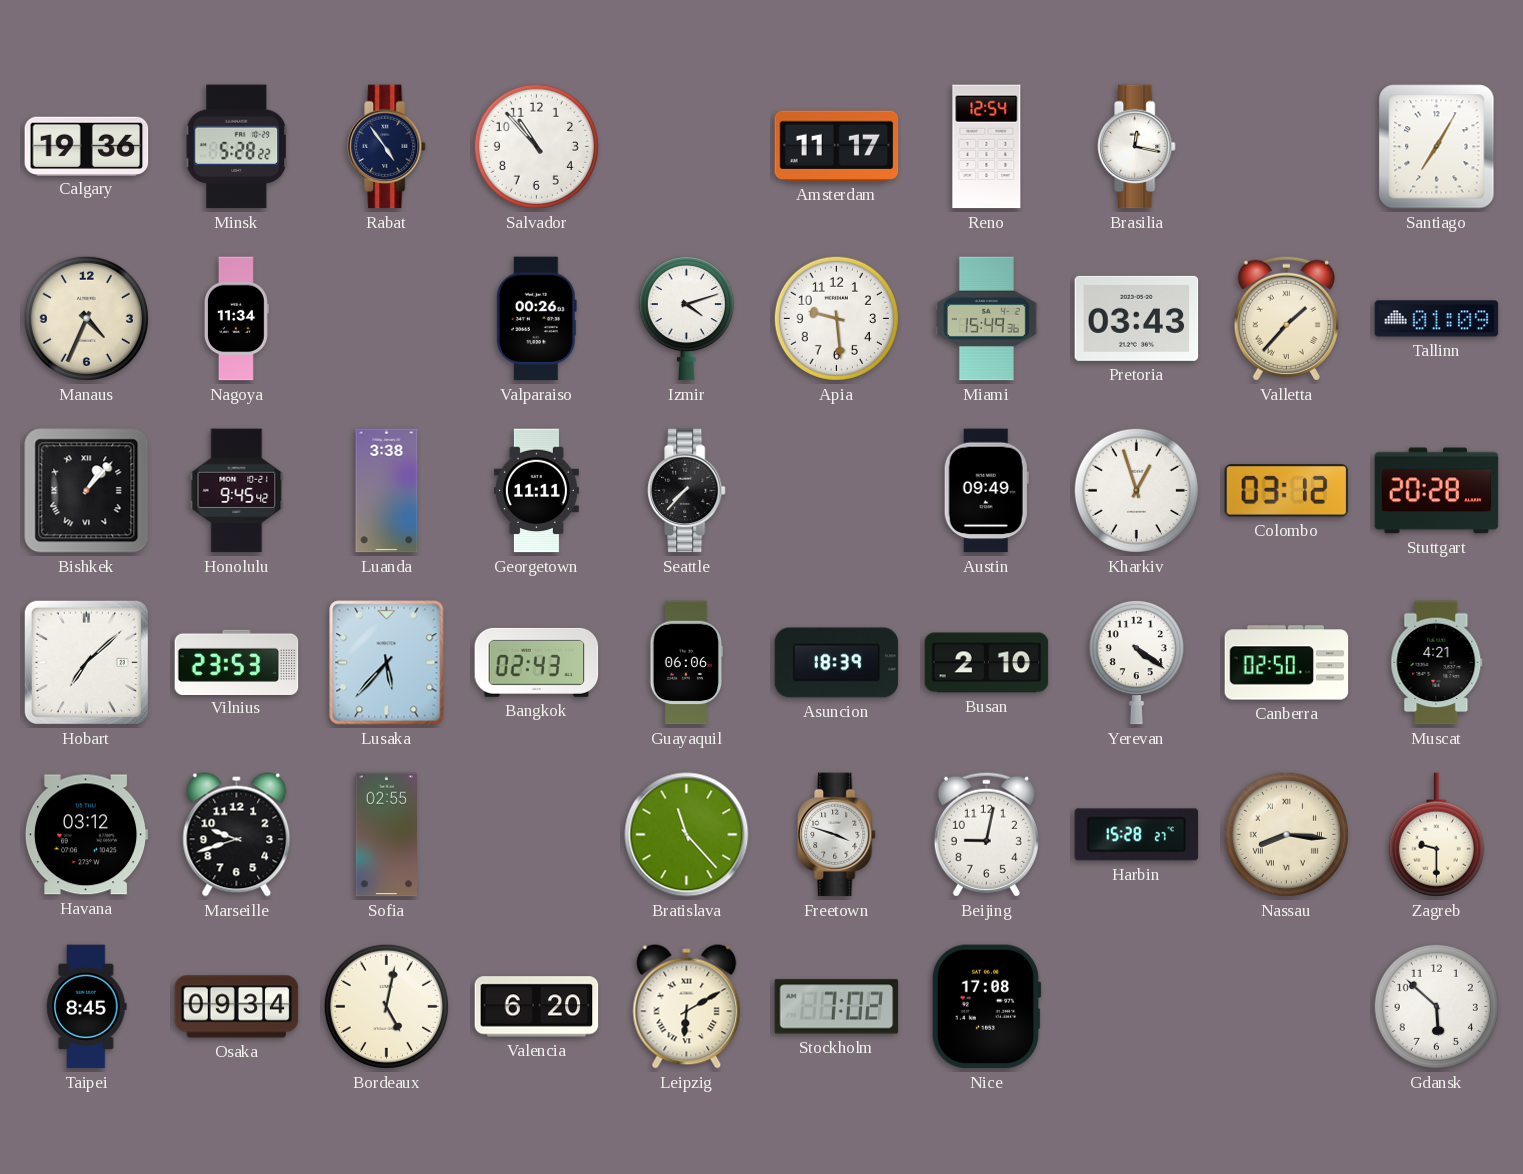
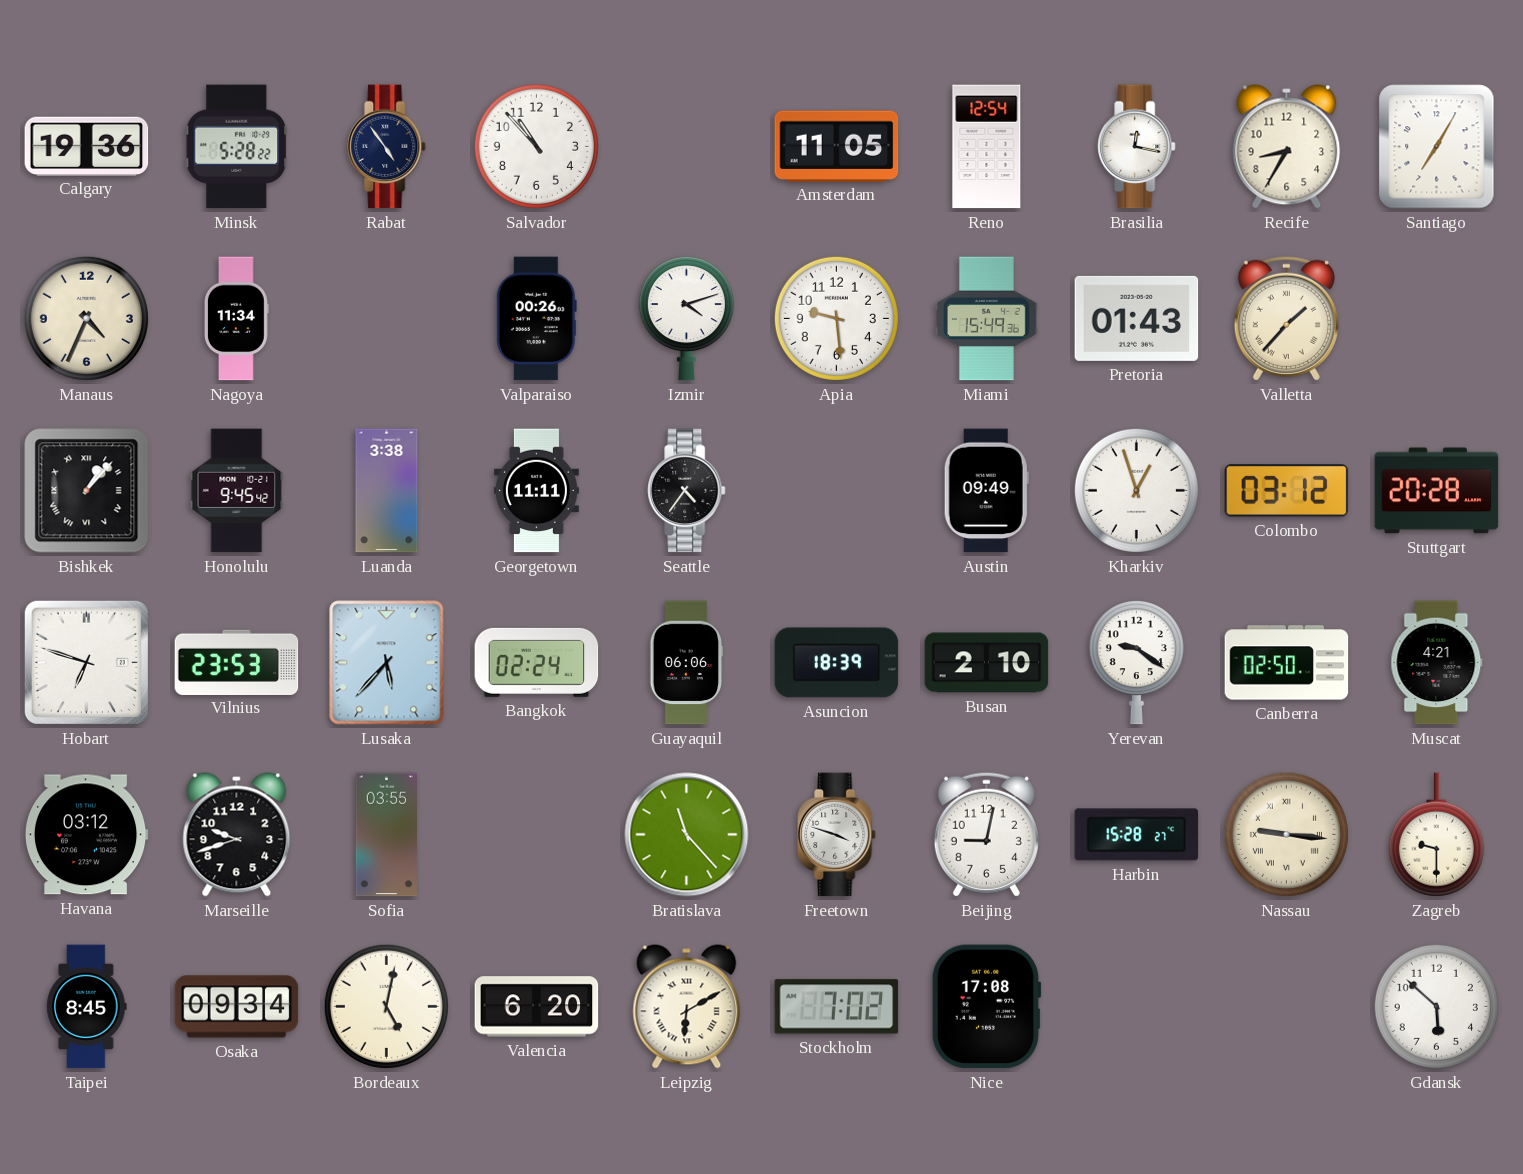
Amsterdam: 11:17 -> 11:05 (837, 146)
Recife: none -> 8:35 (1287, 147)
Pretoria: 03:43 -> 01:43 (1137, 318)
Tallinn: 01:09 -> none (1437, 319)
Seattle: 7:37 -> 4:36 (687, 491)
Hobart: 7:08 -> 6:48 (86, 662)
Bangkok: 02:43 -> 02:24 (537, 662)
Yerevan: 4:21 -> 9:21 (1136, 662)
Sofia: 02:55 -> 03:55 (386, 835)
Nassau: 8:16 -> 9:16 (1286, 834)
